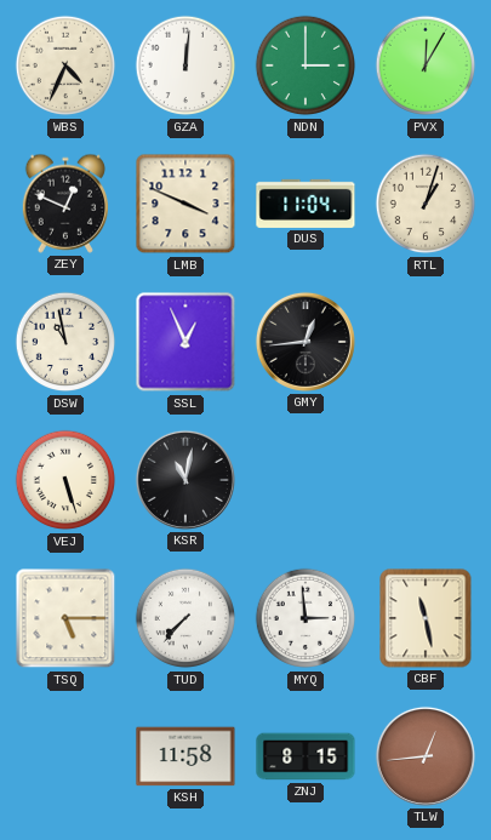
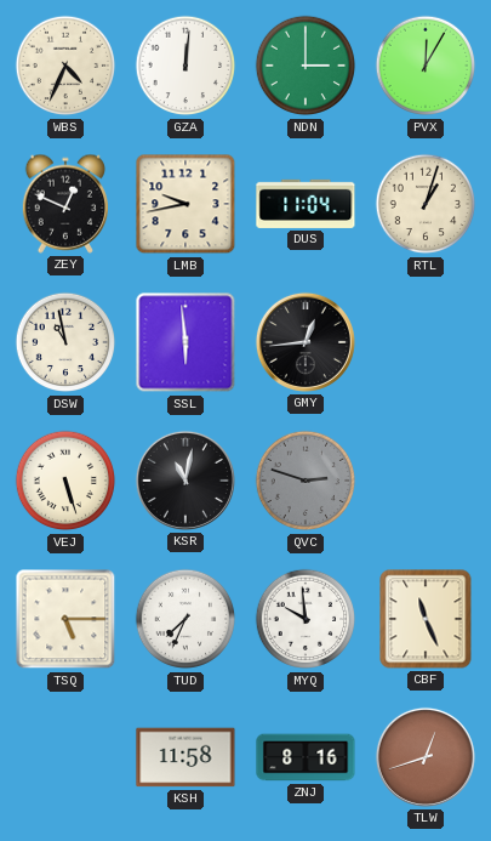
LMB: 3:49 -> 9:43 (185, 204)
SSL: 12:56 -> 5:59 (185, 342)
QVC: none -> 2:48 (306, 481)
TUD: 7:37 -> 7:34 (185, 619)
MYQ: 2:59 -> 9:59 (306, 619)
CBF: 11:28 -> 11:26 (426, 619)
ZNJ: 8:15 -> 8:16 (306, 757)
TLW: 12:44 -> 12:42 (426, 757)
